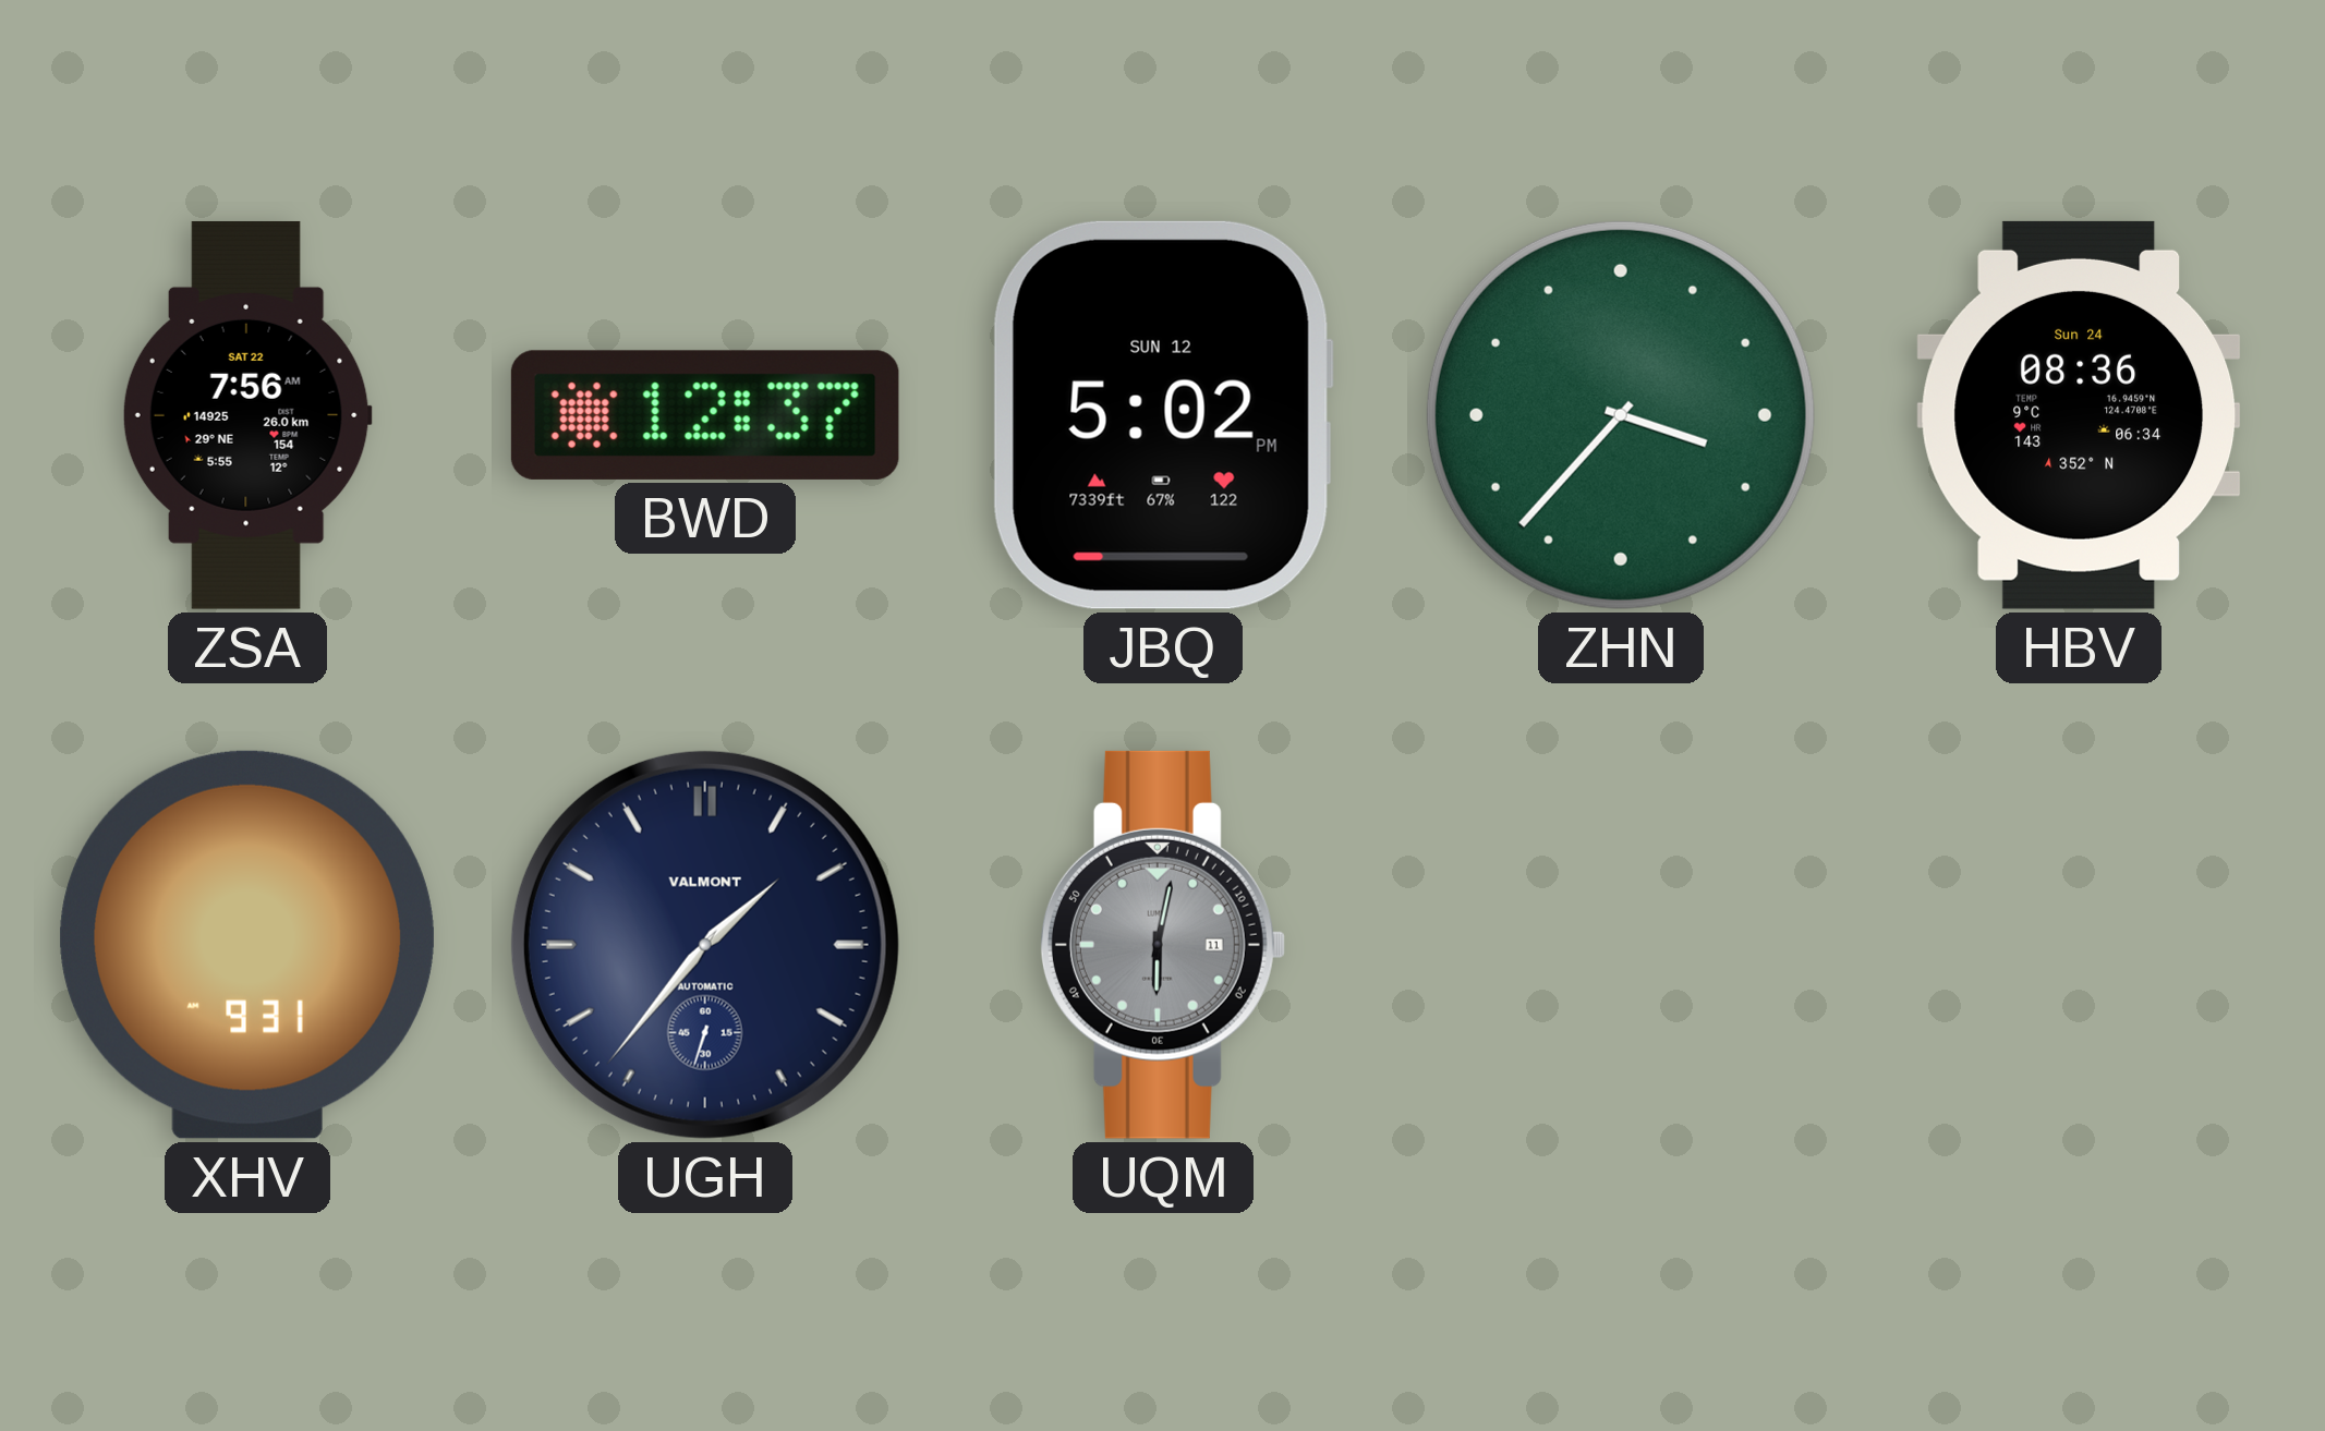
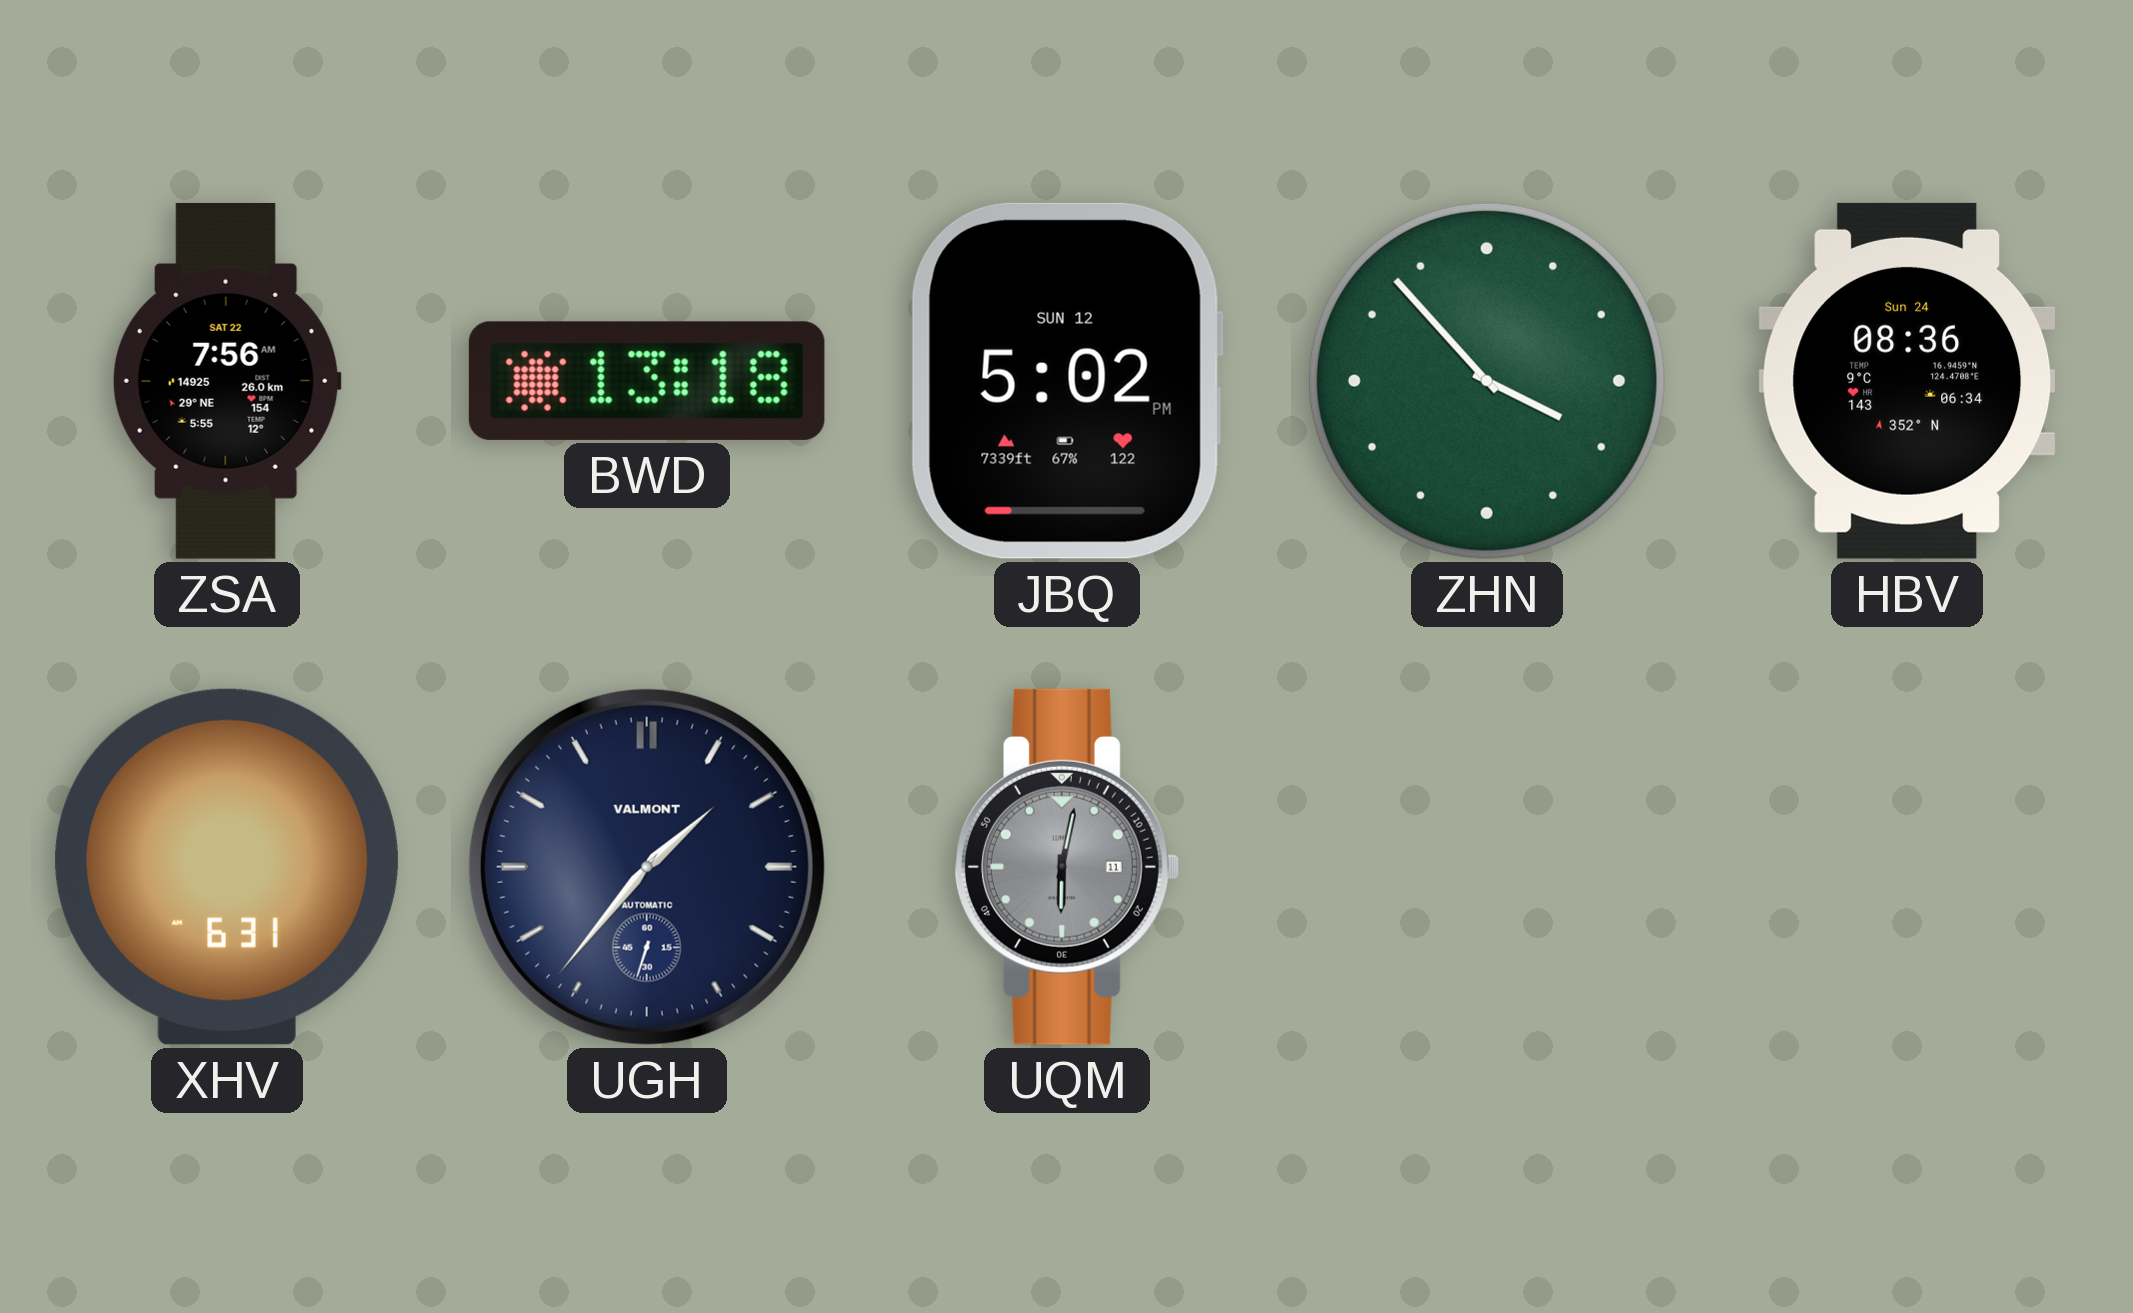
BWD: 12:37 -> 13:18 (647, 381)
ZHN: 3:37 -> 3:53 (1487, 381)
XHV: 9:31 -> 6:31 (227, 867)
